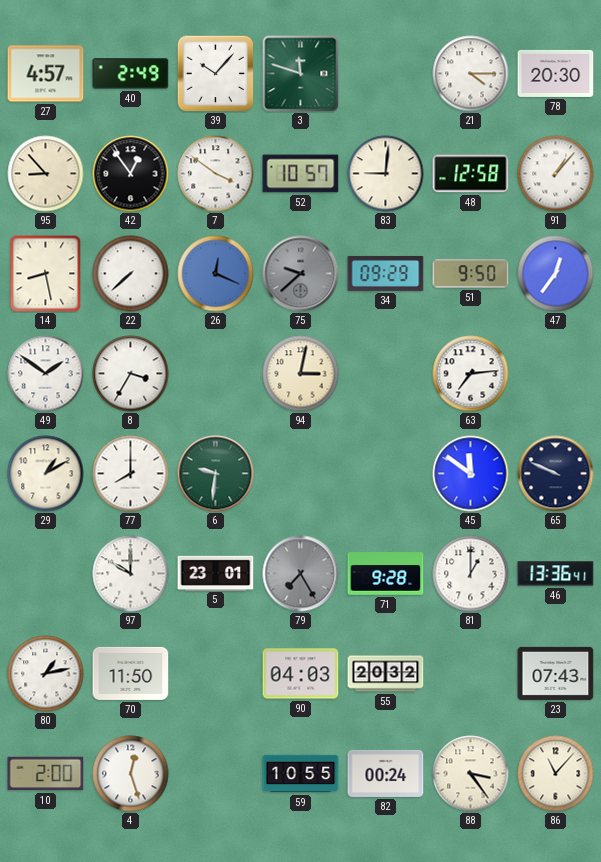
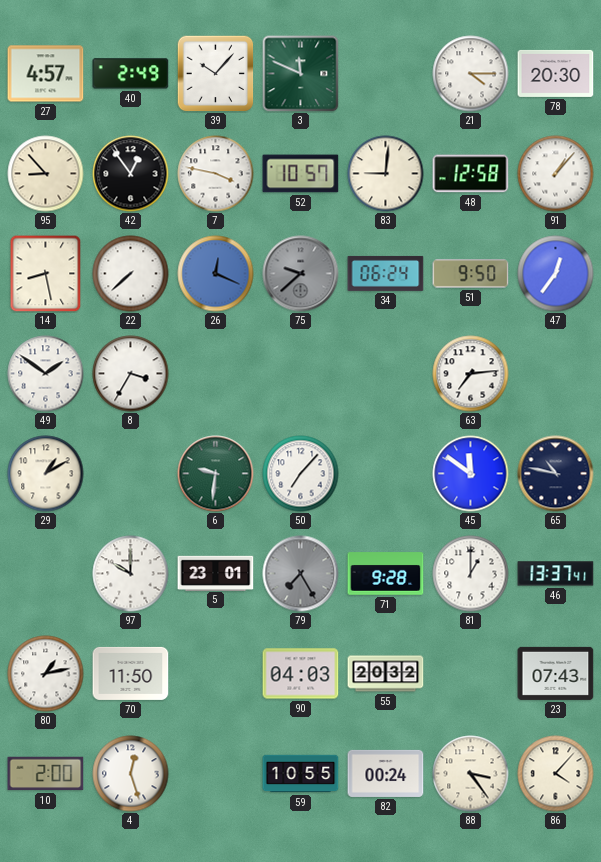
3: 11:48 -> 11:49 (301, 74)
7: 3:51 -> 3:47 (216, 174)
34: 09:29 -> 06:24 (386, 273)
94: 3:02 -> none (301, 374)
77: 8:00 -> none (131, 474)
50: none -> 7:07 (301, 474)
65: 9:49 -> 10:47 (556, 474)
46: 13:36 -> 13:37 (556, 574)
86: 11:07 -> 4:07 (556, 774)
